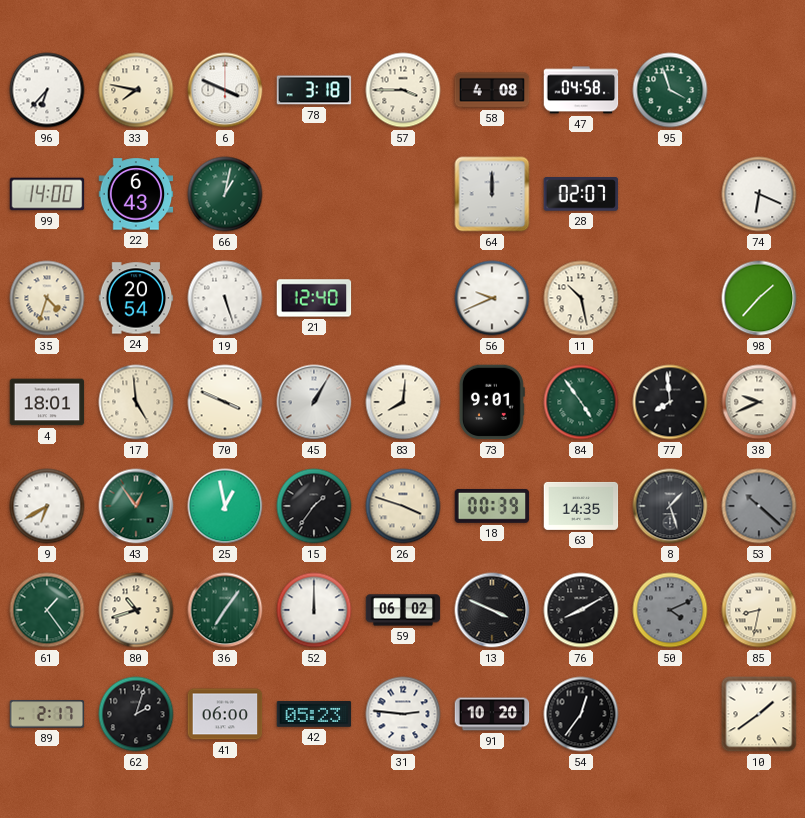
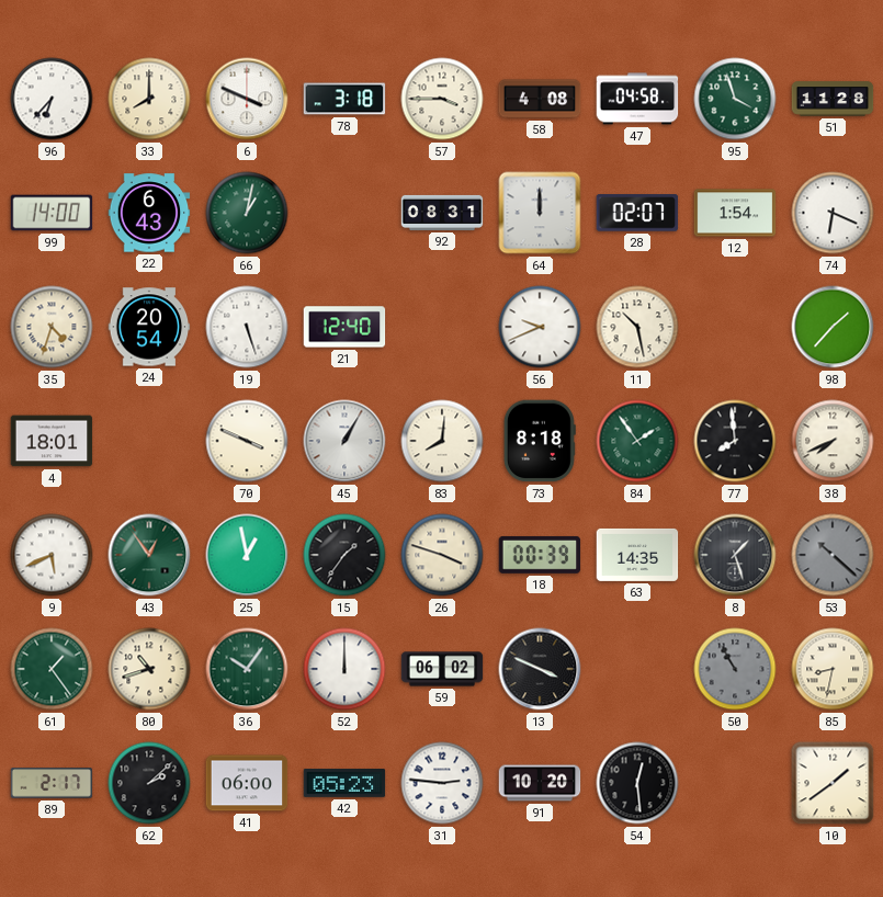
33: 7:47 -> 8:00 (149, 99)
51: none -> 11:28 (833, 99)
92: none -> 08:31 (442, 213)
12: none -> 1:54 (735, 213)
17: 4:59 -> none (136, 402)
73: 9:01 -> 8:18 (540, 441)
84: 4:54 -> 1:54 (637, 441)
38: 9:41 -> 7:41 (833, 441)
9: 6:40 -> 5:41 (52, 555)
36: 7:06 -> 10:06 (247, 669)
76: 8:10 -> none (581, 610)
50: 4:11 -> 10:55 (735, 669)
62: 2:03 -> 2:08 (149, 783)
54: 12:36 -> 12:29 (637, 783)
